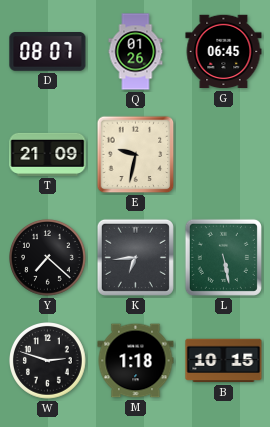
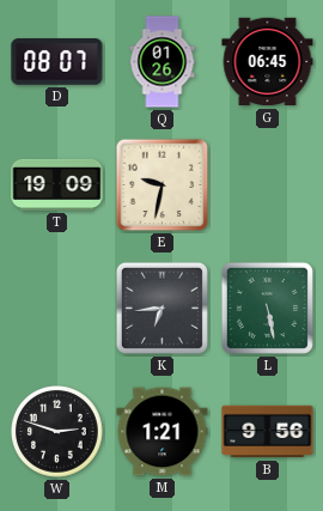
T: 21:09 -> 19:09 (57, 184)
Y: 7:22 -> none (48, 258)
M: 1:18 -> 1:21 (163, 432)
B: 10:15 -> 9:56 (268, 432)
